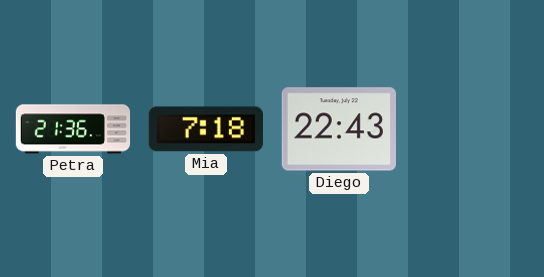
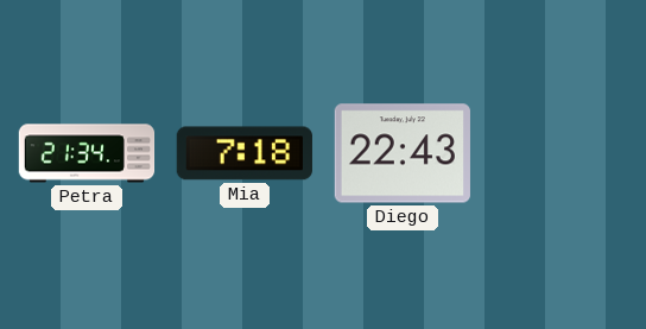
Petra: 21:36 -> 21:34 (87, 153)
